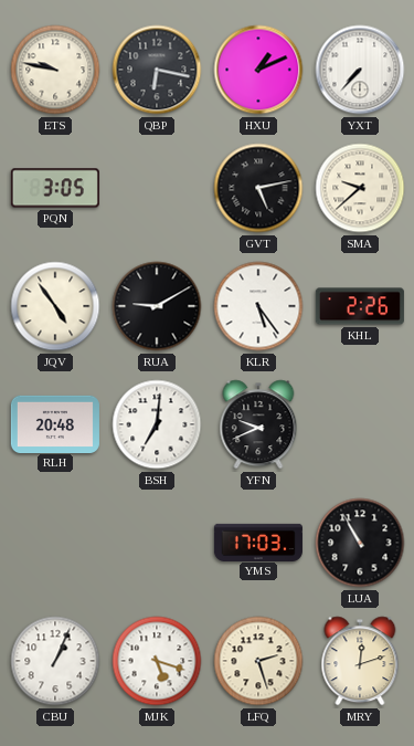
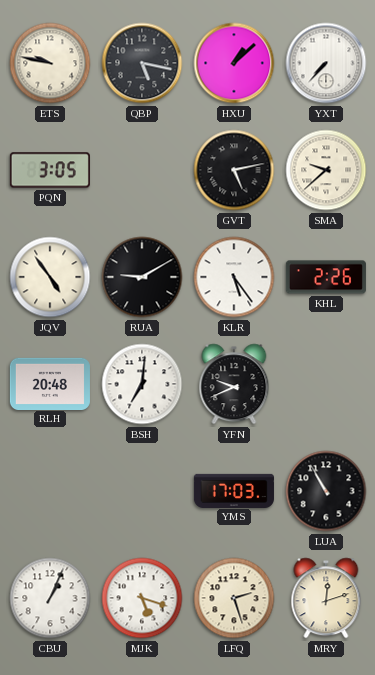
QBP: 6:17 -> 5:17 (142, 63)
HXU: 1:11 -> 1:08 (234, 63)
